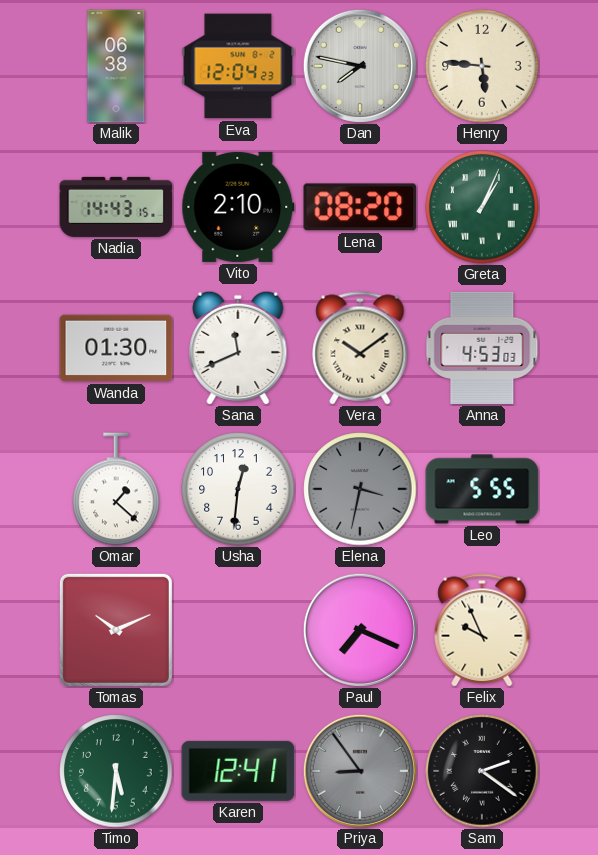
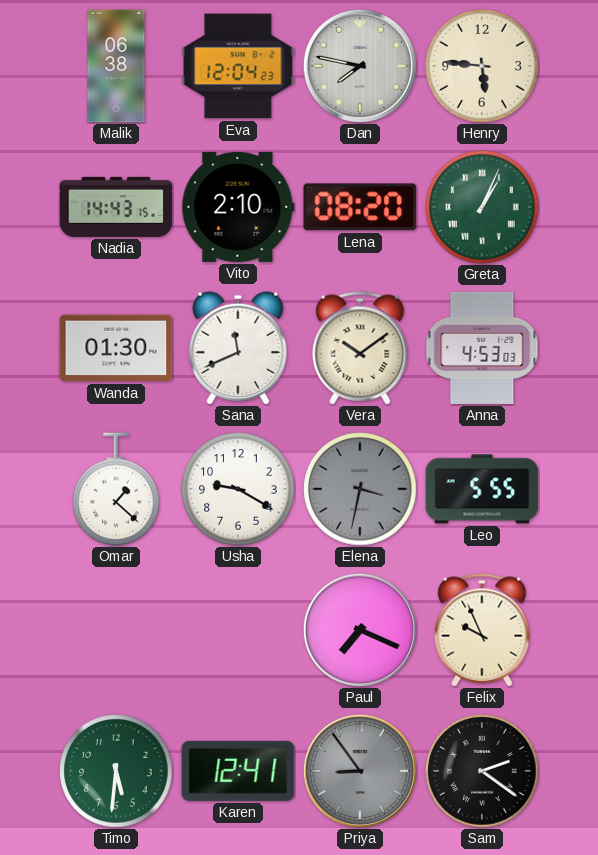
Usha: 12:31 -> 9:20 (238, 489)
Tomas: 10:11 -> none (116, 630)
